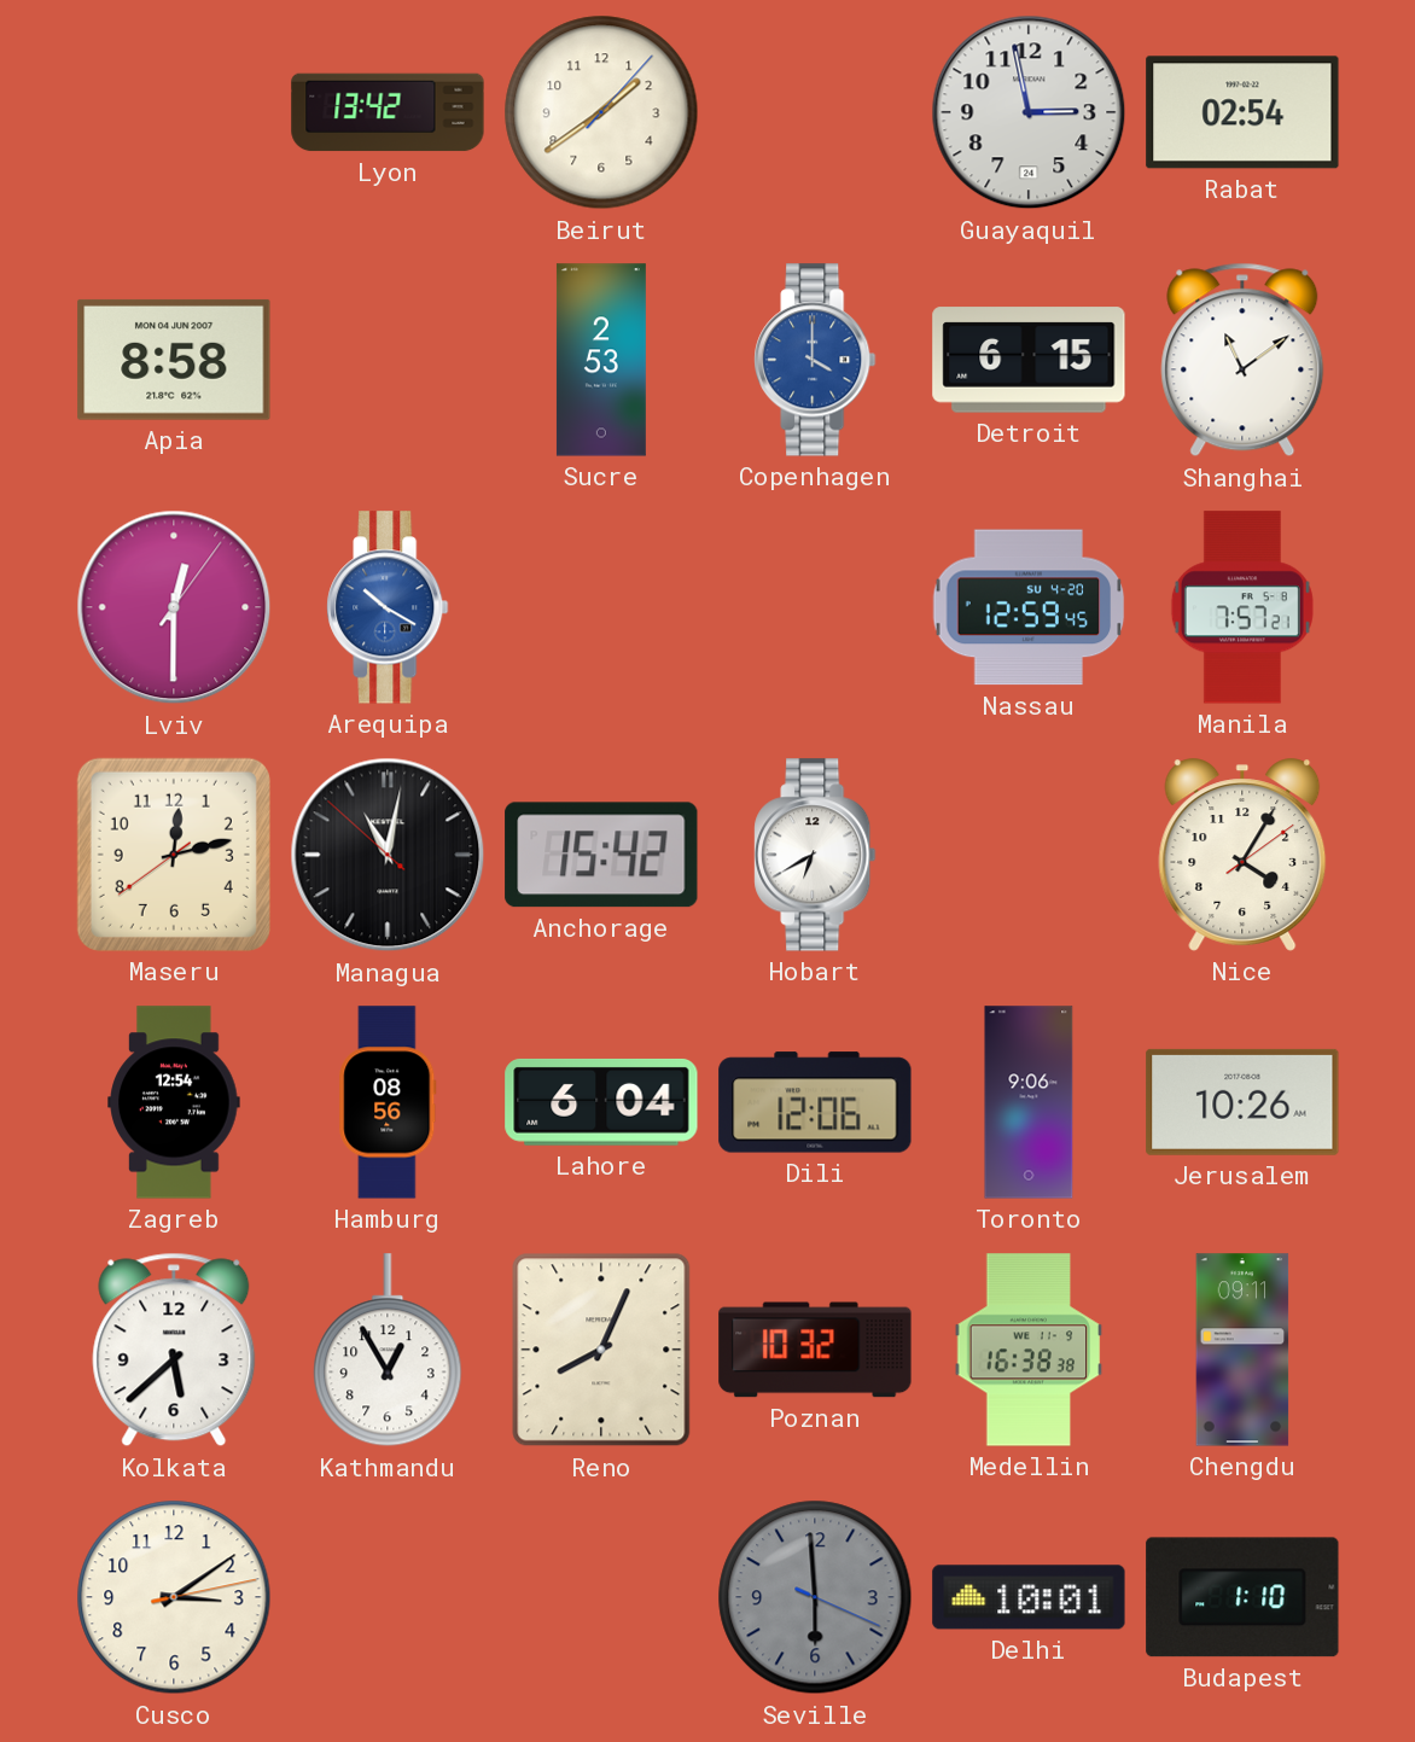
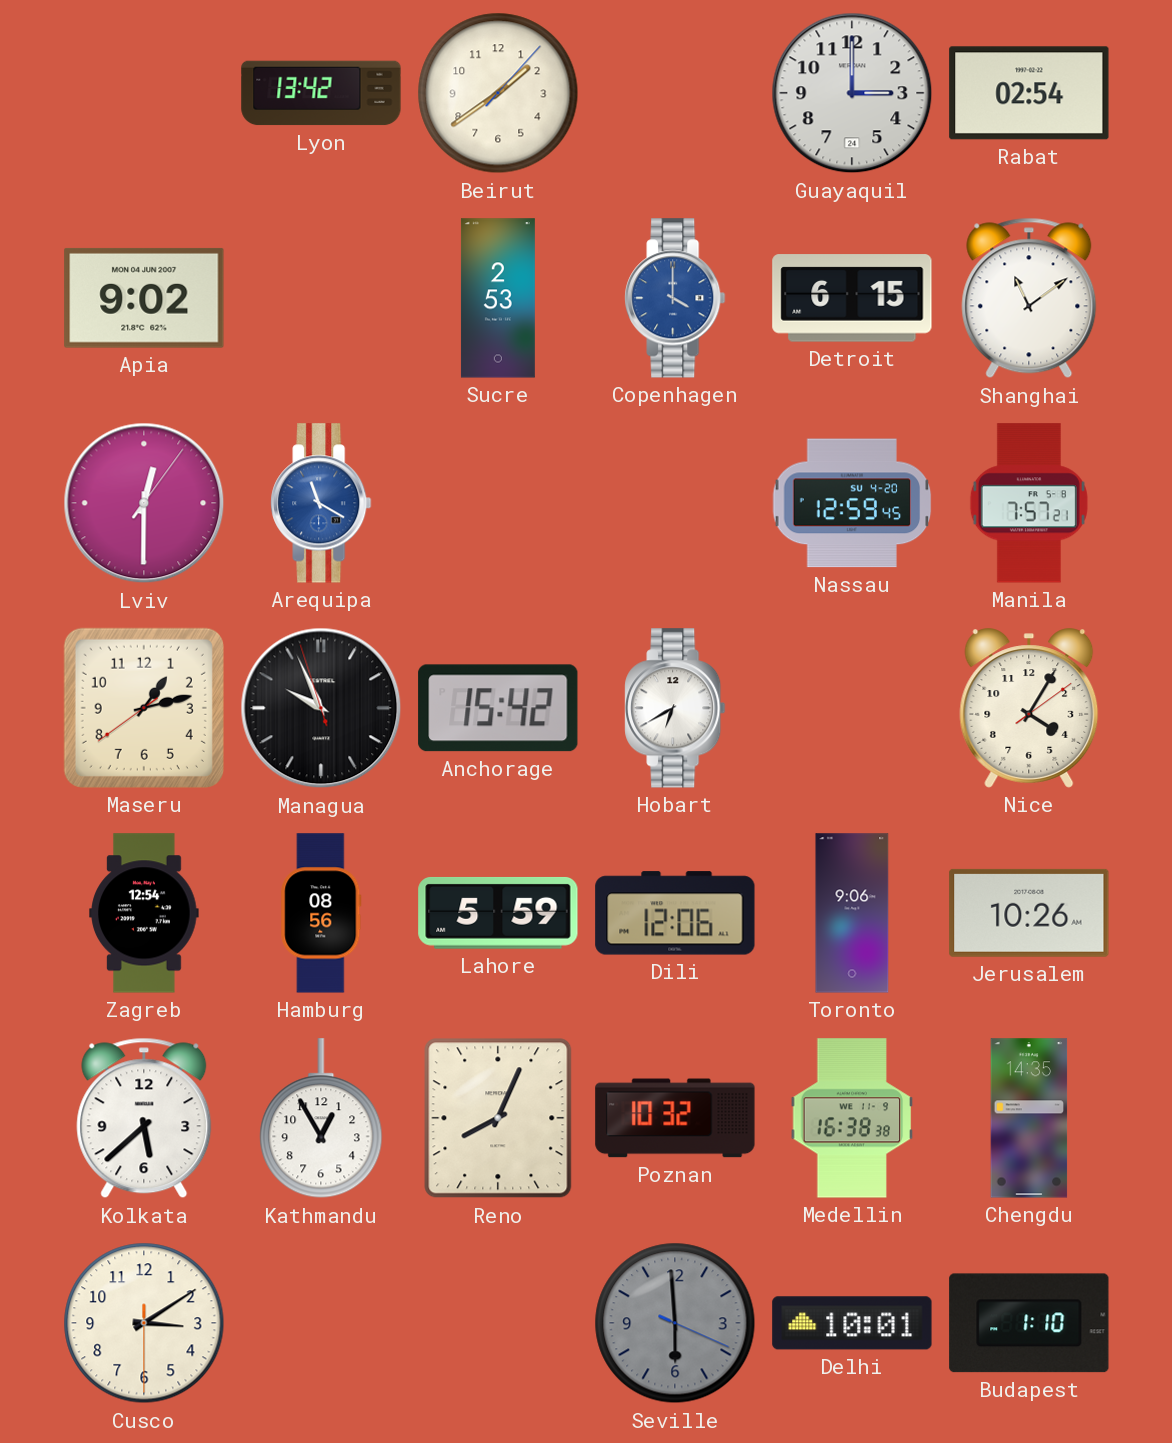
Guayaquil: 2:58 -> 3:00 (852, 93)
Apia: 8:58 -> 9:02 (144, 298)
Arequipa: 10:20 -> 11:20 (321, 503)
Maseru: 12:12 -> 1:12 (144, 708)
Managua: 11:01 -> 9:55 (321, 708)
Lahore: 6:04 -> 5:59 (498, 913)
Chengdu: 09:11 -> 14:35 (1029, 1118)
Cusco: 3:09:13 -> 3:09:30 (144, 1323)
